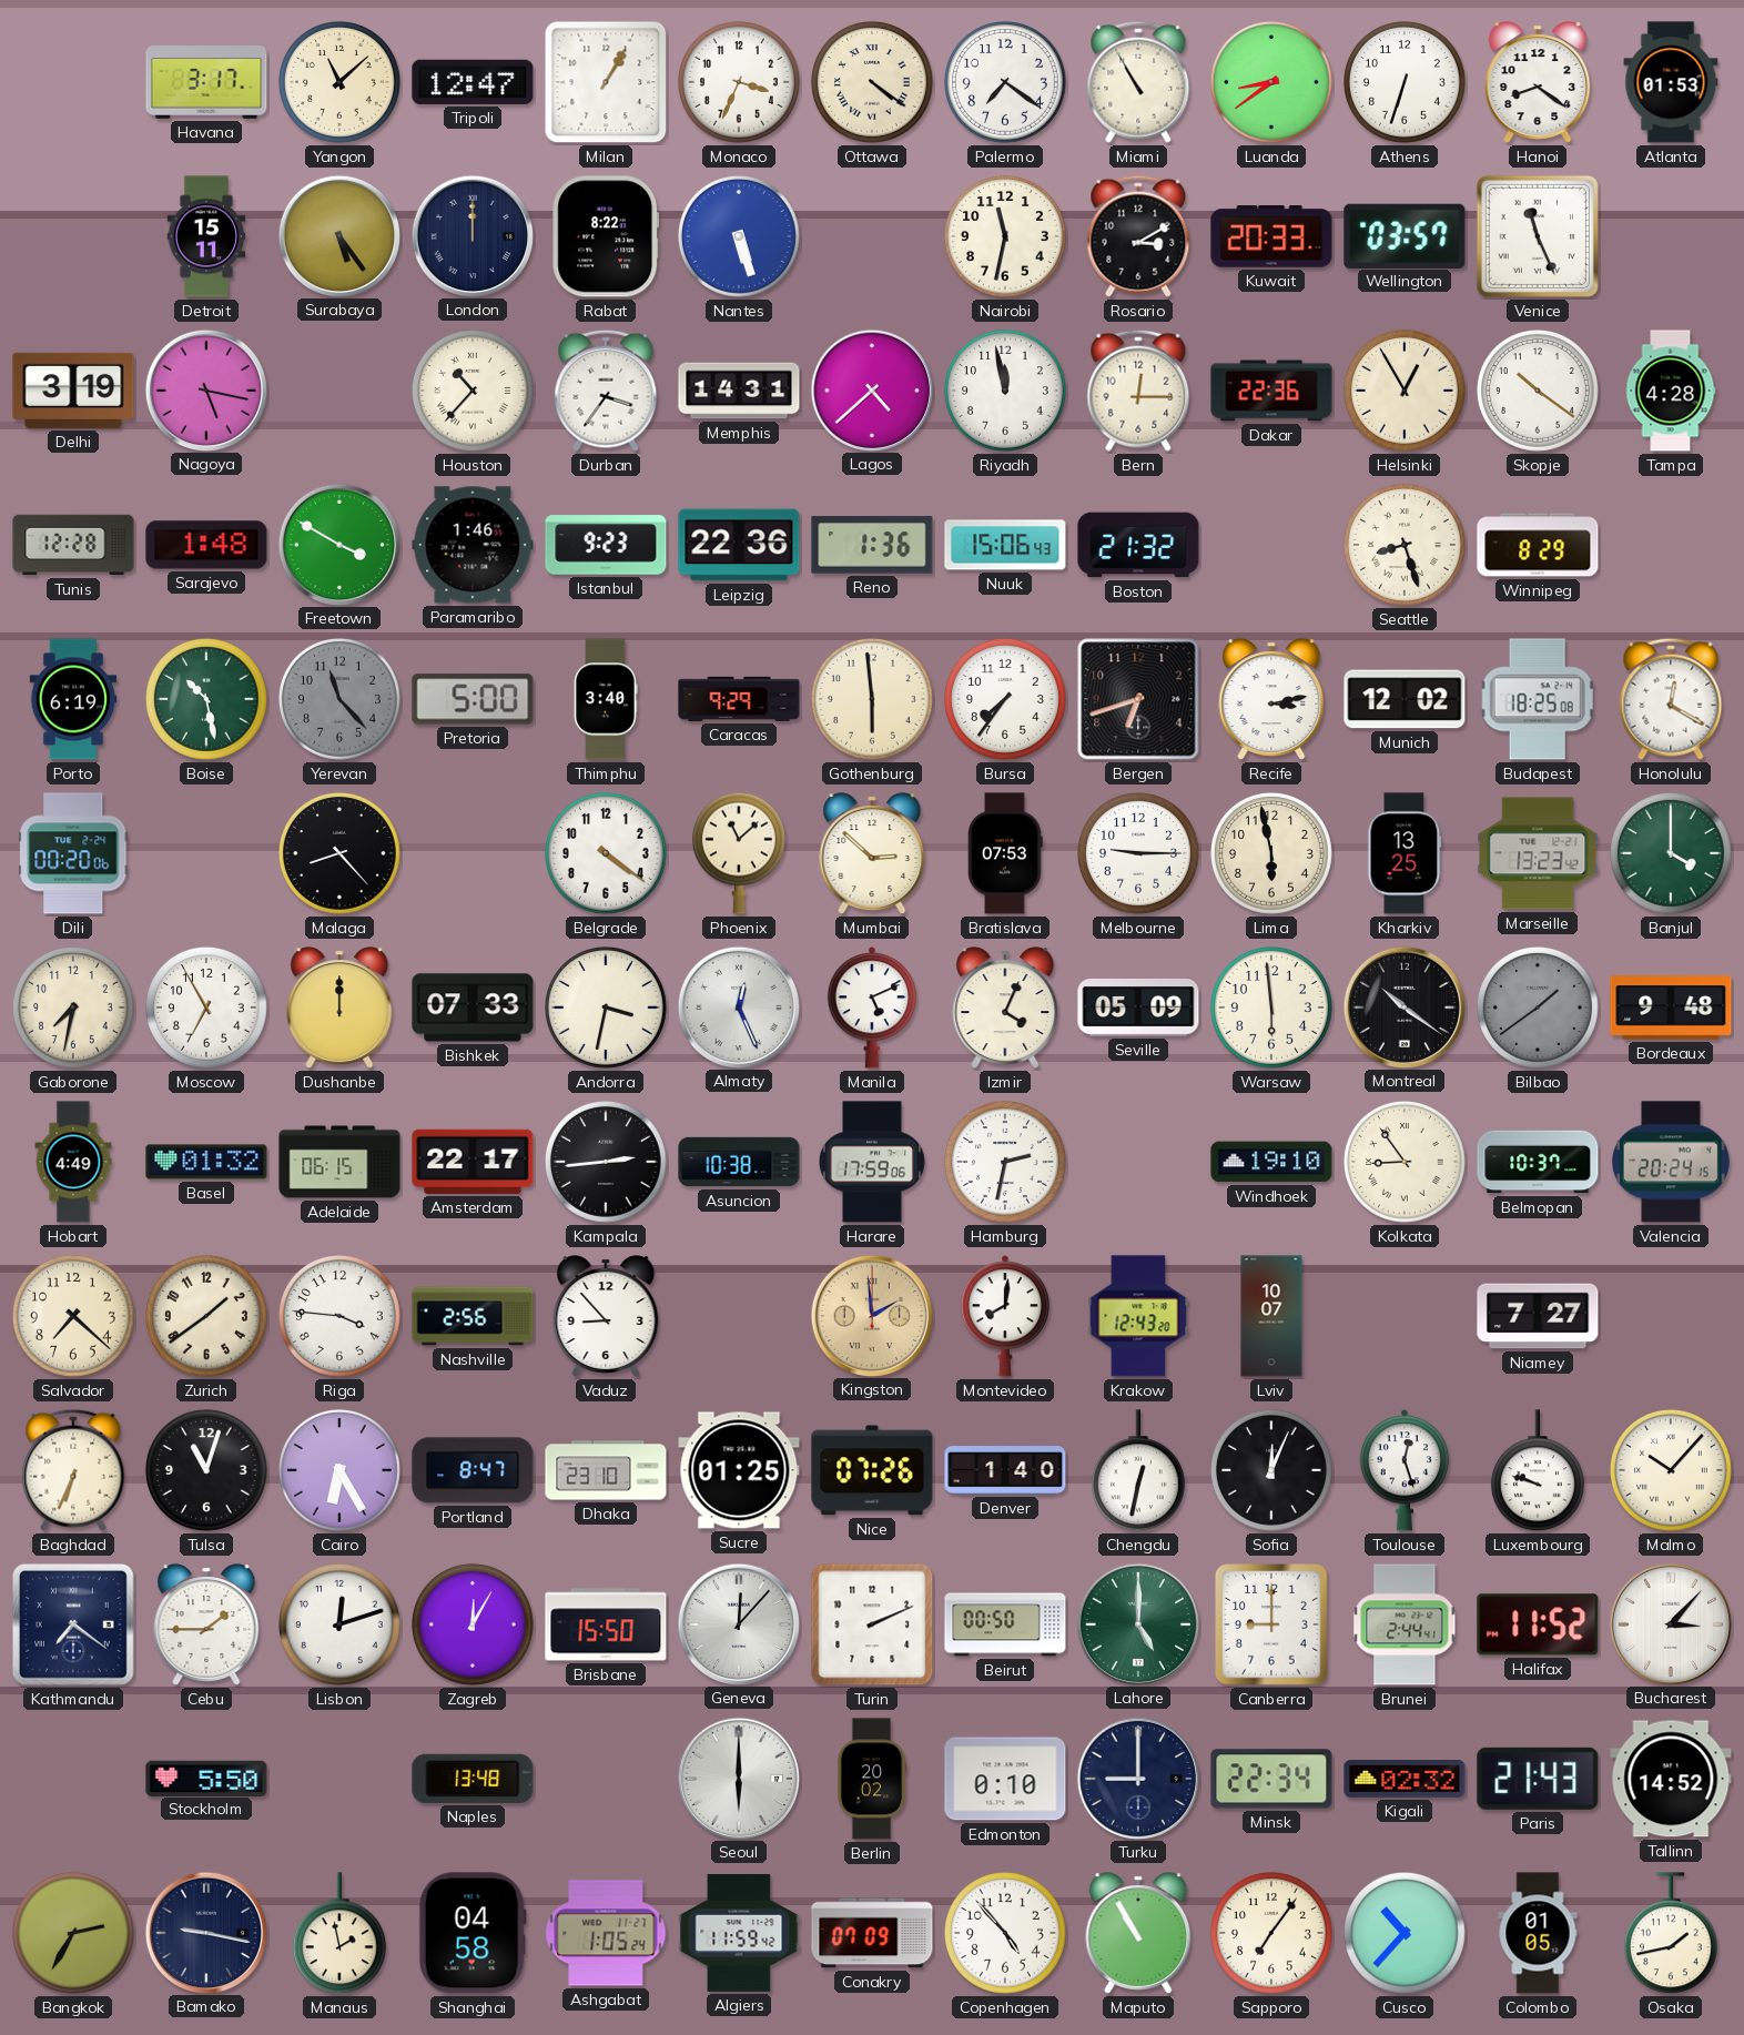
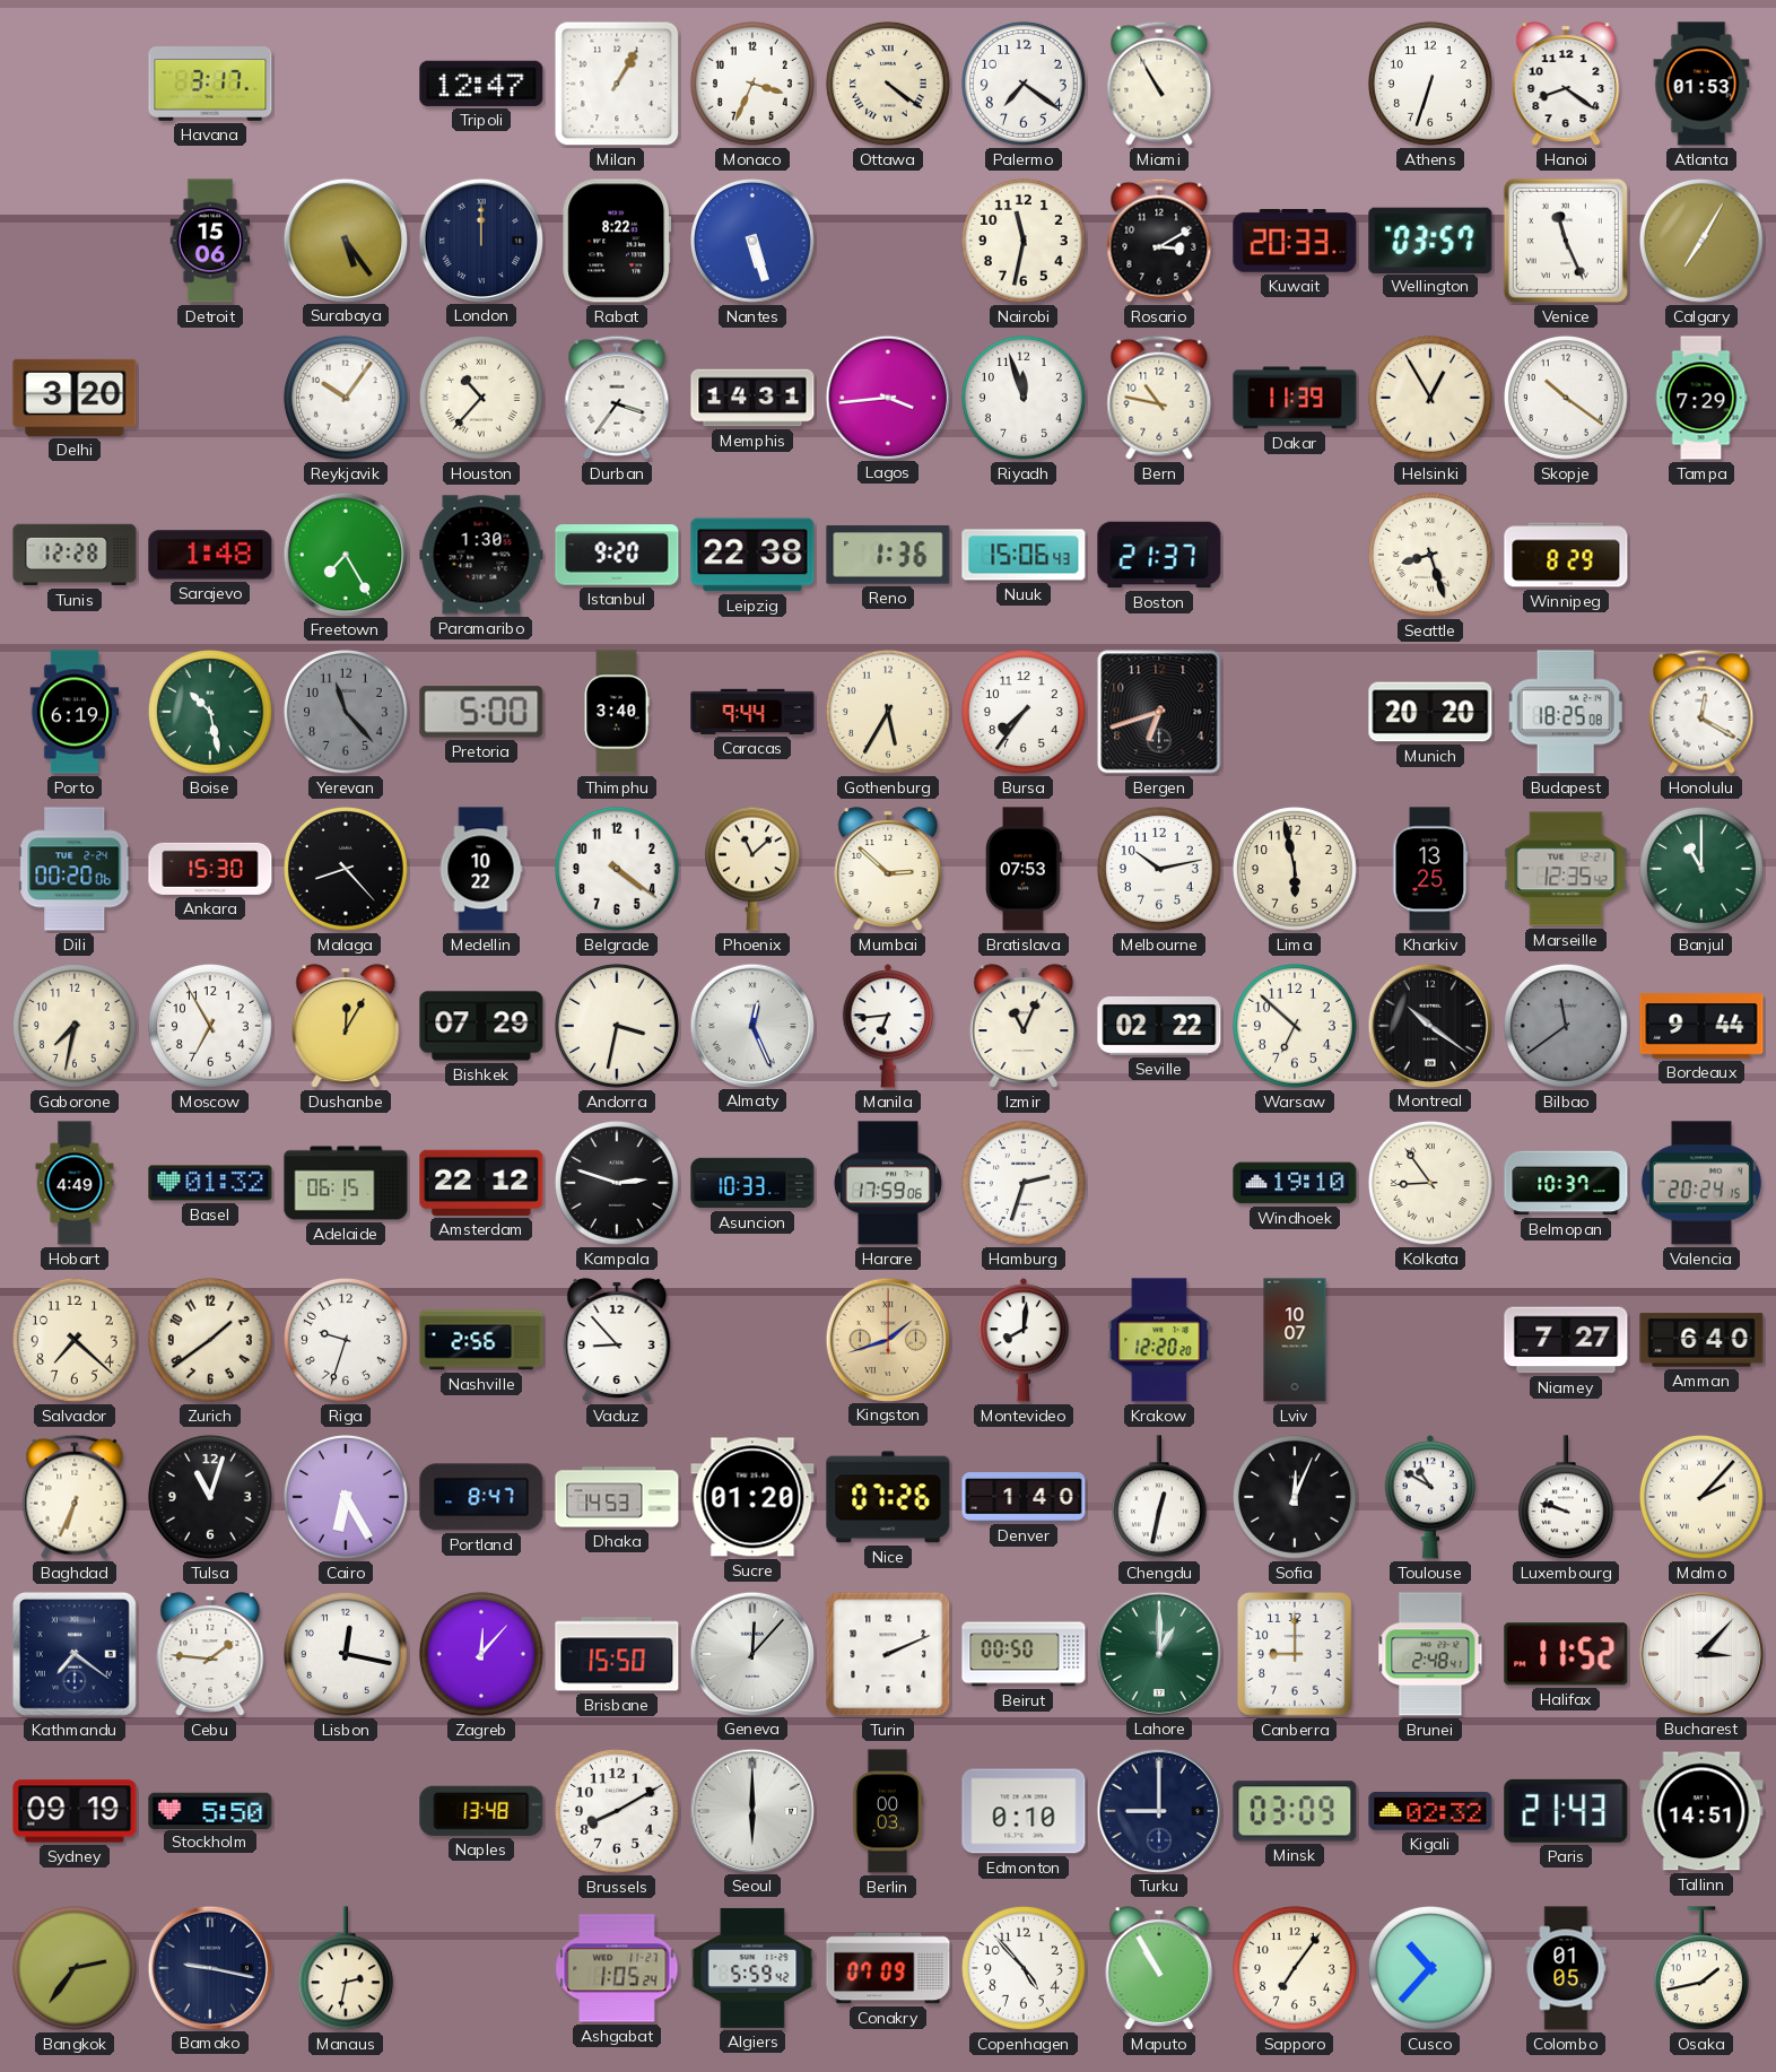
Yangon: 11:08 -> none (339, 82)
Luanda: 8:39 -> none (1271, 82)
Detroit: 15:11 -> 15:06 (210, 241)
Calgary: none -> 7:05 (1701, 241)
Delhi: 3:19 -> 3:20 (75, 398)
Nagoya: 5:17 -> none (205, 389)
Reykjavik: none -> 10:06 (346, 398)
Lagos: 4:38 -> 3:44 (887, 397)
Riyadh: 11:58 -> 11:57 (1024, 398)
Bern: 12:15 -> 10:47 (1159, 398)
Dakar: 22:36 -> 11:39 (1295, 398)
Tampa: 4:28 -> 7:29 (1701, 398)
Freetown: 3:50 -> 7:25 (345, 554)
Paramaribo: 1:46 -> 1:30 (481, 555)
Istanbul: 9:23 -> 9:20 (617, 555)
Leipzig: 22:36 -> 22:38 (752, 555)
Boston: 21:32 -> 21:37 (1159, 555)
Caracas: 9:29 -> 9:44 (752, 712)
Gothenburg: 5:59 -> 5:35 (888, 712)
Recife: 3:13 -> none (1271, 699)
Munich: 12:02 -> 20:20 (1430, 712)
Ankara: none -> 15:30 (210, 869)
Medellin: none -> 10:22 (481, 869)
Melbourne: 9:15 -> 10:13 (1159, 869)
Marseille: 13:23 -> 12:35 (1566, 869)
Banjul: 4:00 -> 11:00 (1701, 869)
Dushanbe: 12:00 -> 12:05 (346, 1026)
Bishkek: 07:33 -> 07:29 (481, 1026)
Manila: 5:11 -> 6:44 (887, 1026)
Izmir: 4:04 -> 11:04 (1024, 1026)
Seville: 05:09 -> 02:22 (1159, 1026)
Warsaw: 5:59 -> 6:52 (1295, 1026)
Bilbao: 1:39 -> 11:39 (1566, 1026)
Bordeaux: 9:48 -> 9:44 (1701, 1026)
Amsterdam: 22:17 -> 22:12 (481, 1183)
Kampala: 2:44 -> 2:48 (617, 1183)
Asuncion: 10:38 -> 10:33 (752, 1183)
Hamburg: 2:32 -> 2:33 (1024, 1183)
Riga: 3:46 -> 9:33 (346, 1340)
Kingston: 1:59 -> 1:42 (887, 1339)
Krakow: 12:43 -> 12:20 (1159, 1340)
Amman: none -> 6:40 (1701, 1340)
Dhaka: 23:10 -> 14:53 (617, 1497)
Sucre: 01:25 -> 01:20 (752, 1497)
Toulouse: 12:27 -> 10:50 (1429, 1497)
Malmo: 10:07 -> 2:07 (1701, 1497)
Cebu: 1:45 -> 1:46 (210, 1654)
Lisbon: 12:12 -> 12:17 (346, 1654)
Zagreb: 12:05 -> 12:07 (481, 1654)
Lahore: 5:00 -> 1:00 (1158, 1653)
Brunei: 2:44 -> 2:48 (1430, 1654)
Sydney: none -> 09:19 (75, 1811)
Brussels: none -> 8:10 (617, 1811)
Berlin: 20:02 -> 00:03 (888, 1811)
Minsk: 22:34 -> 03:09 (1295, 1811)
Tallinn: 14:52 -> 14:51 (1701, 1811)
Bangkok: 2:35 -> 2:36 (75, 1968)
Manaus: 1:58 -> 2:32 (346, 1969)
Shanghai: 04:58 -> none (473, 1933)
Algiers: 11:59 -> 5:59 (752, 1968)
